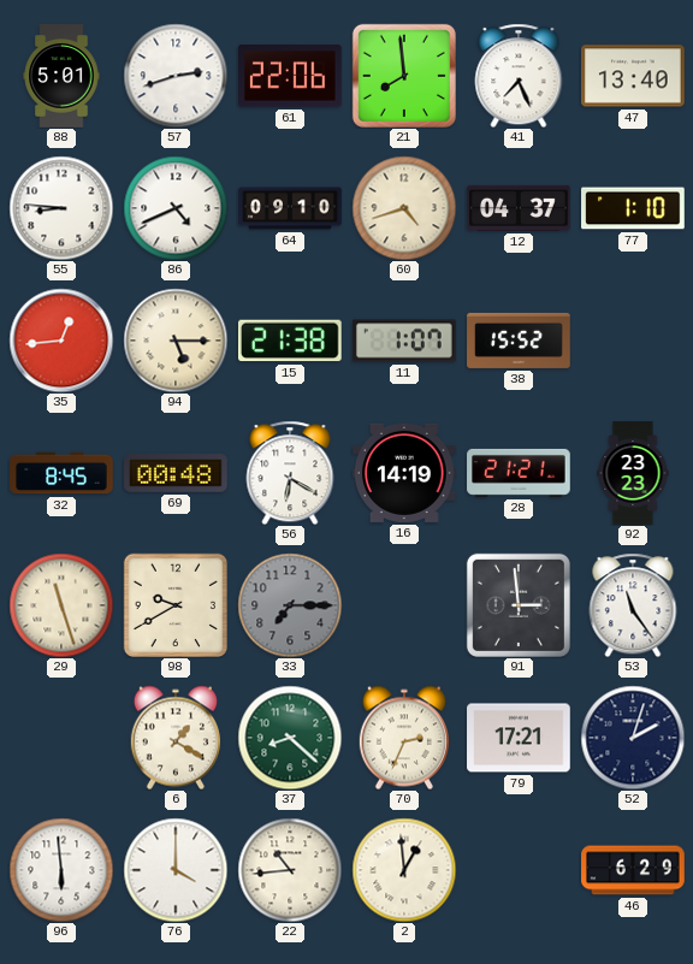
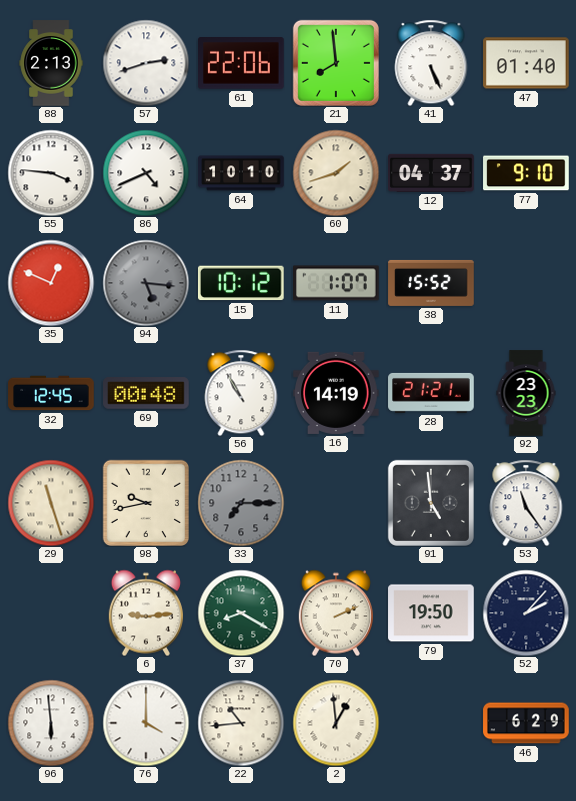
88: 5:01 -> 2:13 (51, 63)
41: 7:26 -> 5:26 (431, 63)
47: 13:40 -> 01:40 (526, 63)
55: 8:46 -> 3:46 (51, 173)
64: 09:10 -> 10:10 (241, 173)
60: 4:42 -> 1:42 (336, 173)
77: 1:10 -> 9:10 (526, 173)
35: 12:44 -> 12:49 (51, 283)
94: 5:15 -> 5:16 (146, 283)
94 dial: cream -> grey (146, 283)
15: 21:38 -> 10:12 (242, 283)
32: 8:45 -> 12:45 (51, 393)
56: 6:20 -> 10:55 (241, 393)
98: 9:40 -> 9:43 (145, 502)
91: 2:59 -> 4:59 (431, 503)
6: 1:20 -> 9:14 (146, 613)
37: 8:22 -> 8:20 (241, 613)
70: 2:34 -> 2:11 (336, 613)
79: 17:21 -> 19:50 (431, 613)
52: 2:03 -> 2:07 (526, 613)
